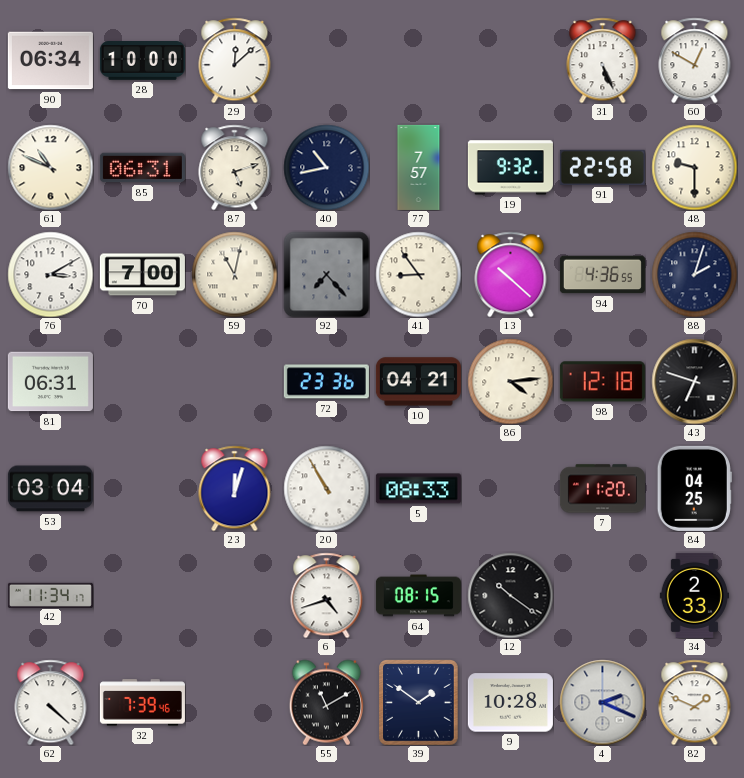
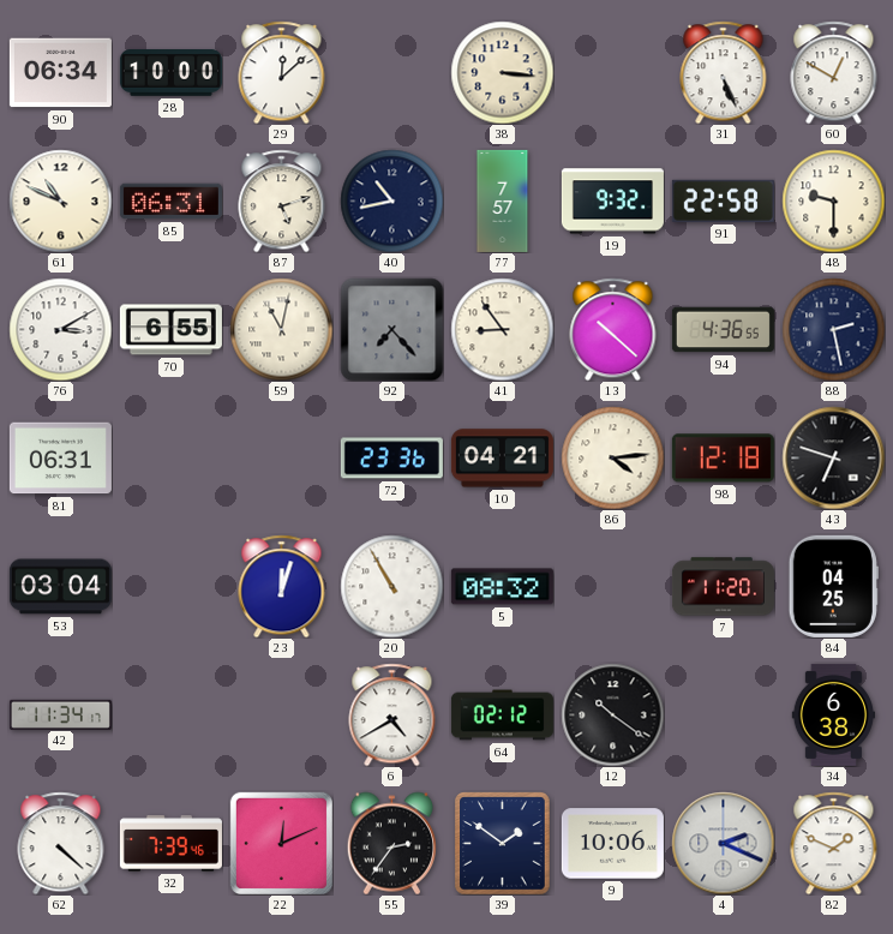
38: none -> 3:16 (502, 72)
70: 7:00 -> 6:55 (170, 330)
88: 2:03 -> 2:28 (833, 329)
5: 08:33 -> 08:32 (502, 587)
6: 4:42 -> 4:40 (392, 714)
64: 08:15 -> 02:12 (502, 716)
34: 2:33 -> 6:38 (833, 714)
22: none -> 12:11 (281, 843)
55: 11:10 -> 2:36 (391, 843)
9: 10:28 -> 10:06 (612, 844)
